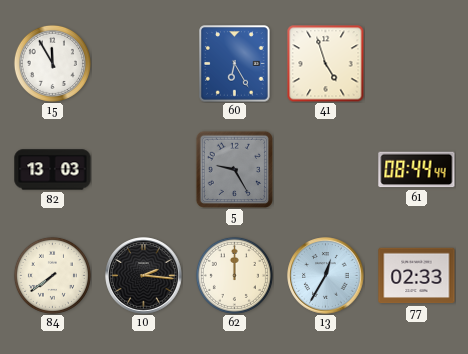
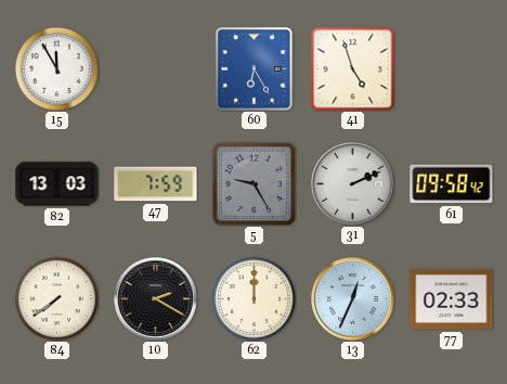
47: none -> 7:59 (156, 184)
31: none -> 2:11 (353, 184)
61: 08:44 -> 09:58 (452, 184)
10: 2:16 -> 2:20 (156, 299)
13: 12:35 -> 12:34 (353, 299)
